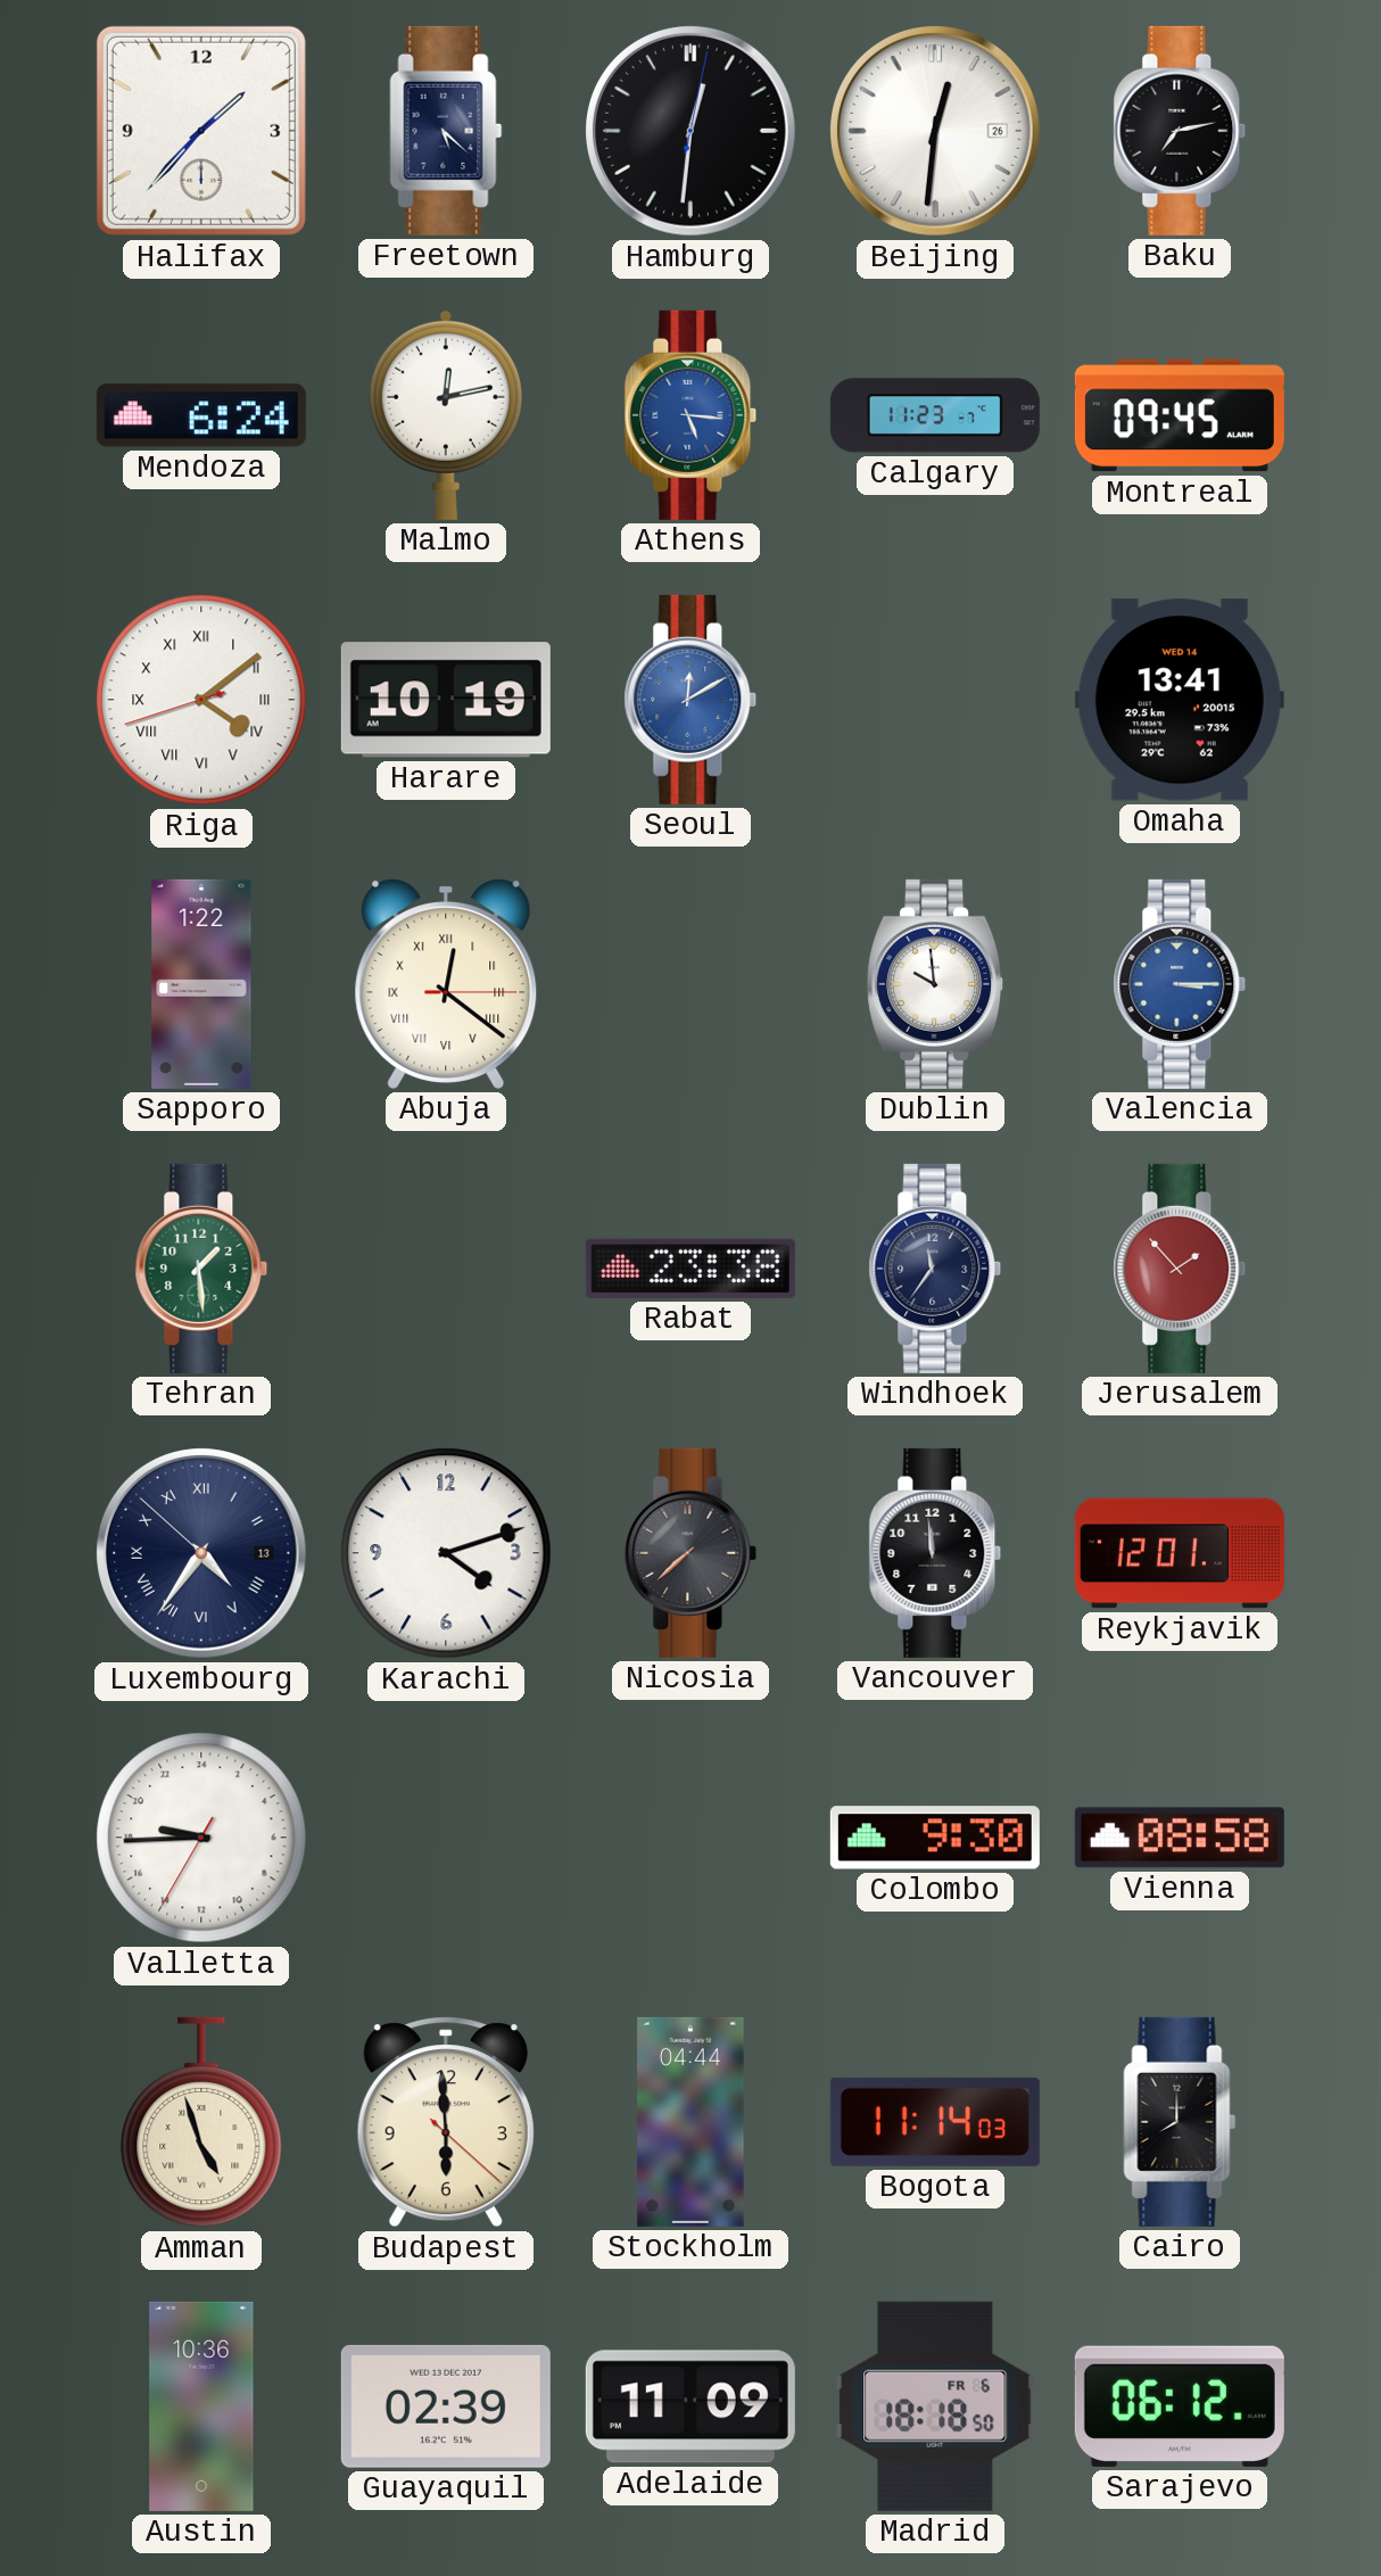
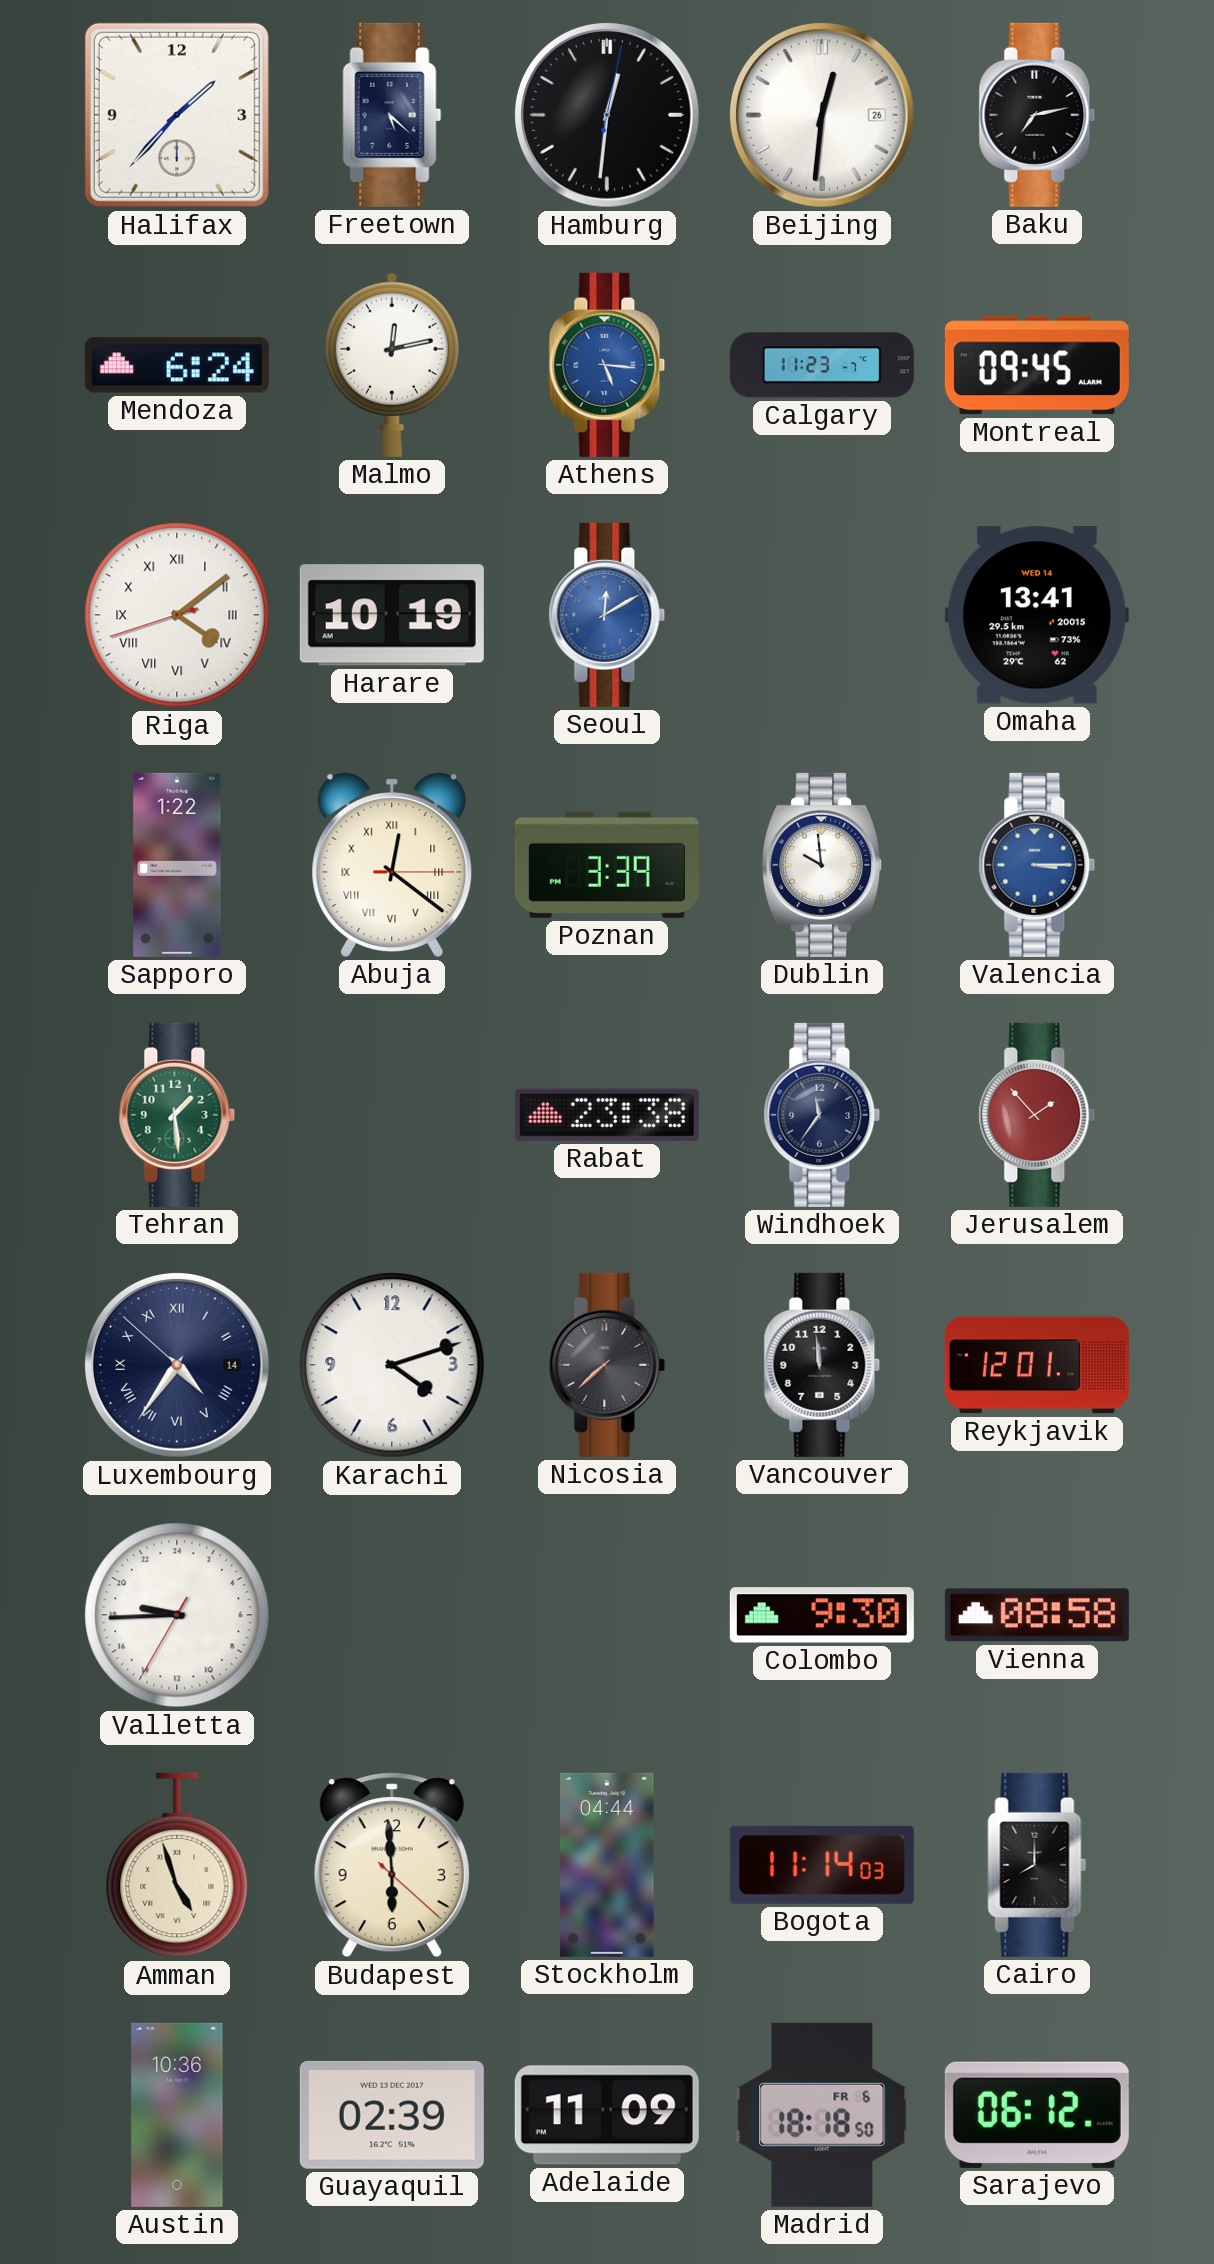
Poznan: none -> 3:39 (607, 865)
Luxembourg date: 13 -> 14 (178, 1366)
